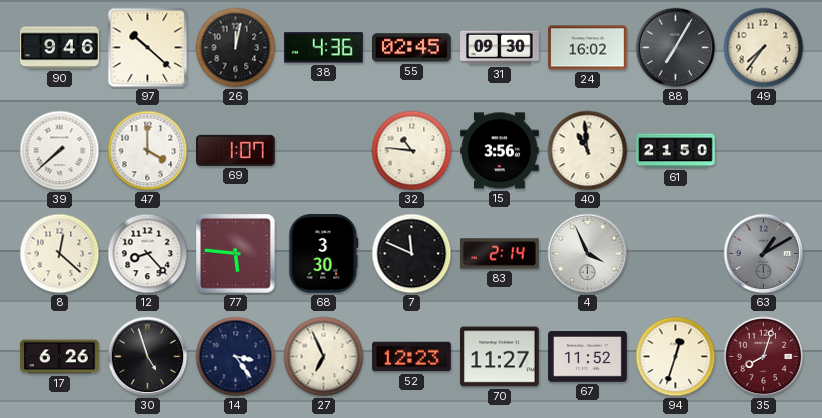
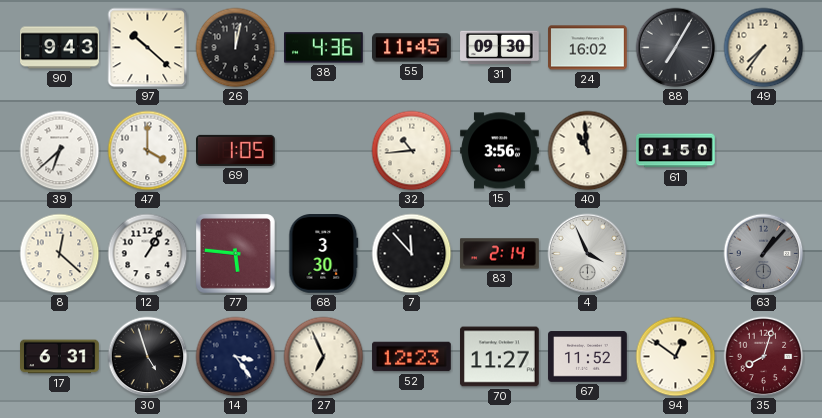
90: 9:46 -> 9:43 (60, 48)
55: 02:45 -> 11:45 (412, 48)
39: 7:38 -> 6:38 (60, 151)
69: 1:07 -> 1:05 (236, 150)
32: 10:46 -> 10:44 (412, 151)
61: 21:50 -> 01:50 (676, 151)
12: 8:23 -> 1:05 (148, 254)
7: 11:49 -> 11:53 (412, 254)
63: 1:10 -> 1:07 (764, 254)
17: 6:26 -> 6:31 (60, 357)
94: 12:33 -> 12:51 (676, 357)
